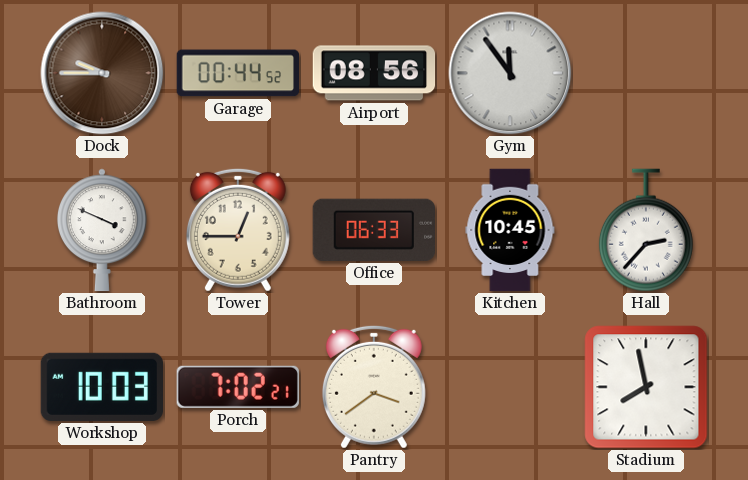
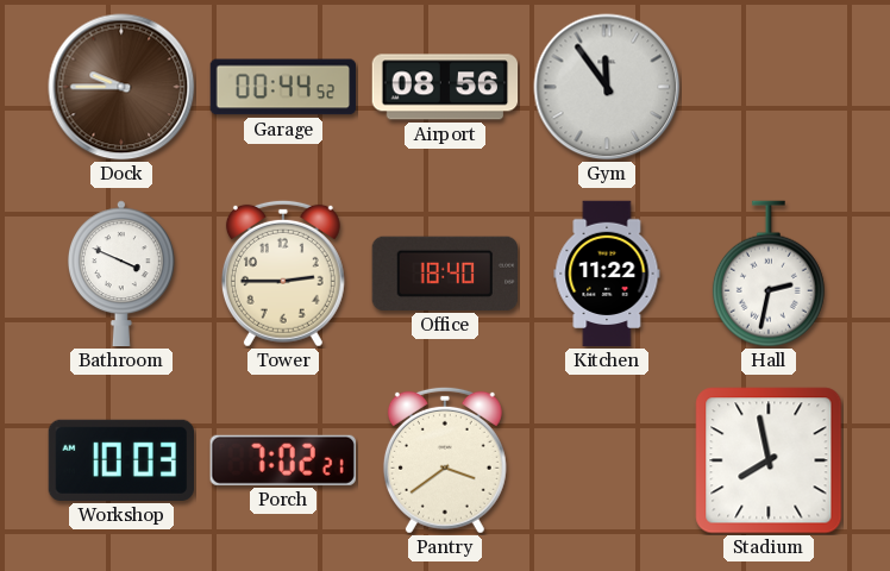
Tower: 12:45 -> 2:45 (283, 274)
Office: 06:33 -> 18:40 (444, 274)
Kitchen: 10:45 -> 11:22 (607, 274)
Hall: 2:37 -> 2:32 (769, 274)
